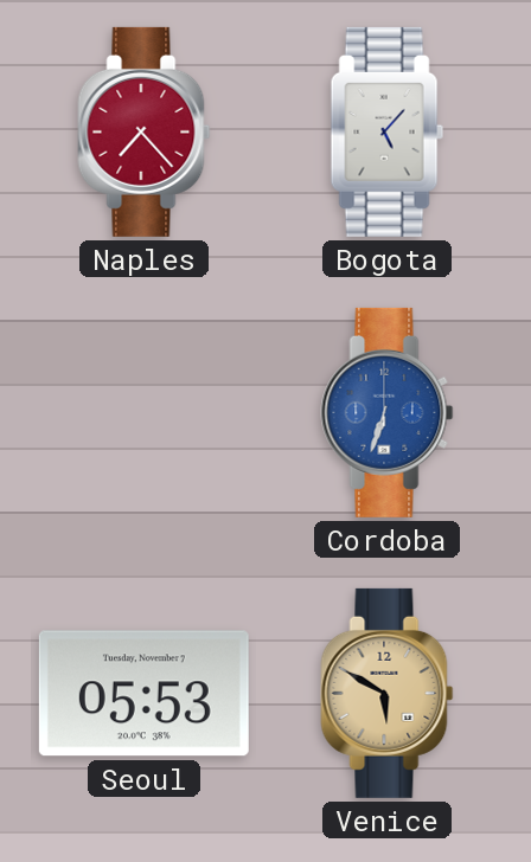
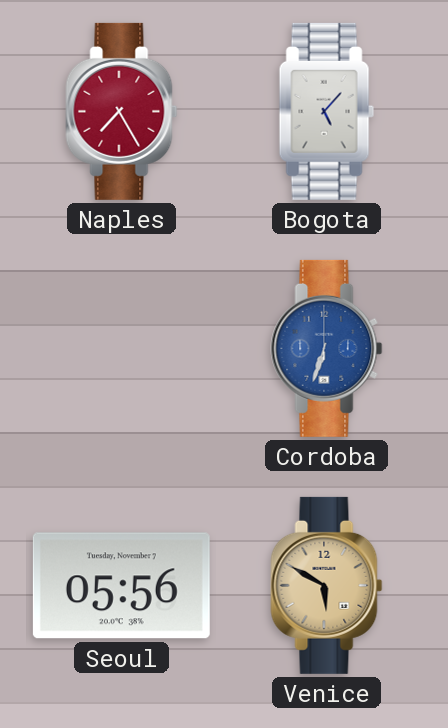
Naples: 7:23 -> 7:25 (122, 111)
Seoul: 05:53 -> 05:56 (121, 586)
